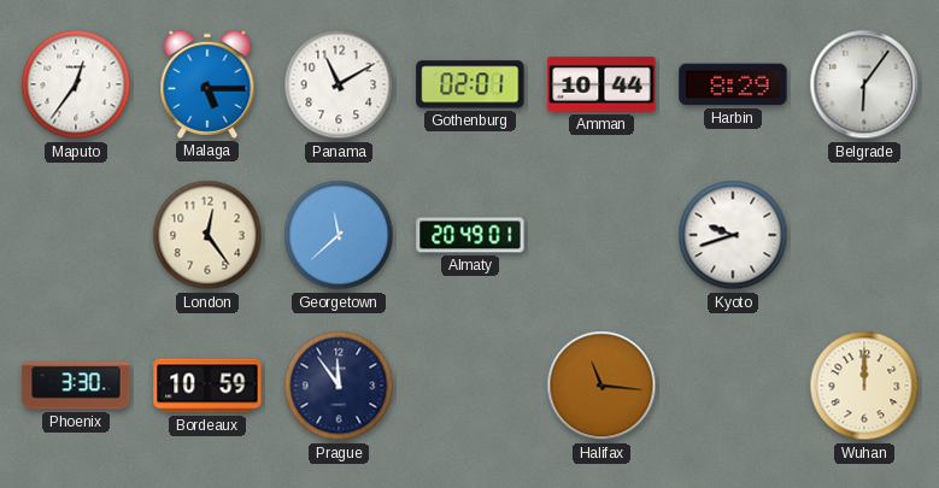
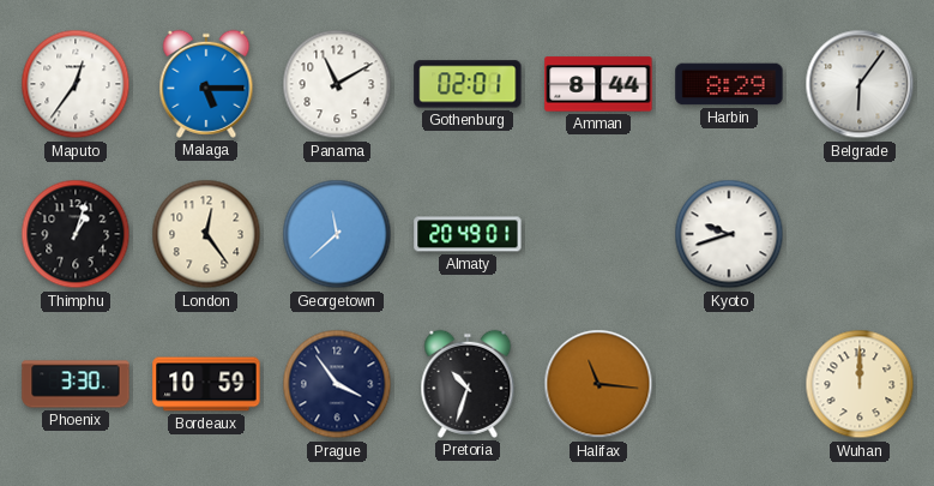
Amman: 10:44 -> 8:44 (598, 84)
Thimphu: none -> 1:03 (76, 234)
Prague: 11:54 -> 3:54 (337, 384)
Pretoria: none -> 10:33 (468, 384)
